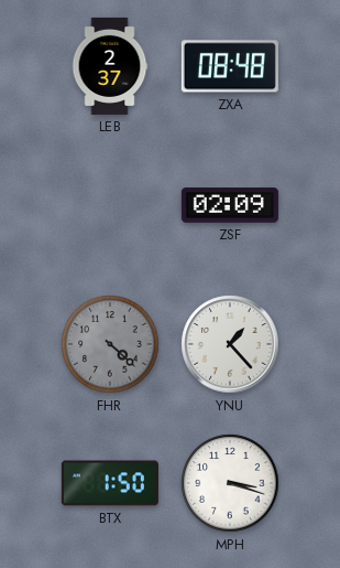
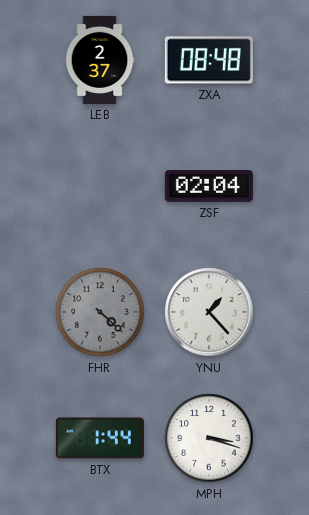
ZSF: 02:09 -> 02:04 (209, 186)
BTX: 1:50 -> 1:44 (100, 438)
